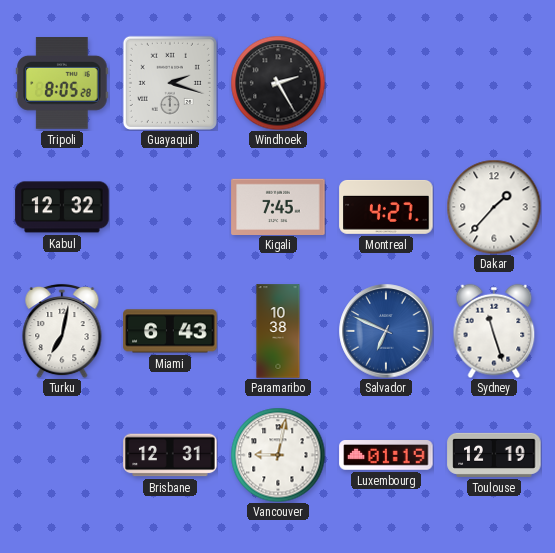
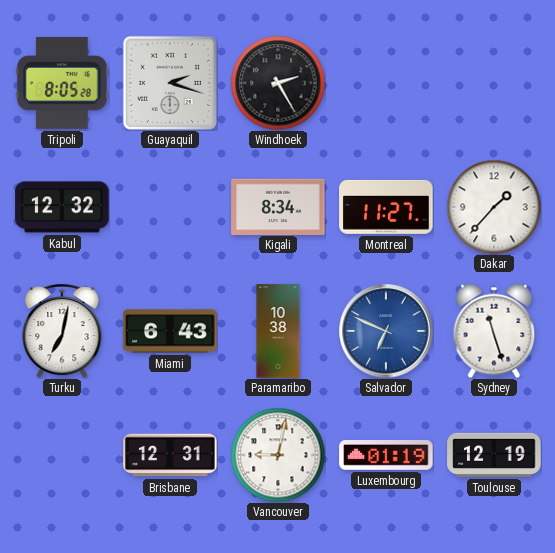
Kigali: 7:45 -> 8:34 (278, 206)
Montreal: 4:27 -> 11:27 (386, 207)
